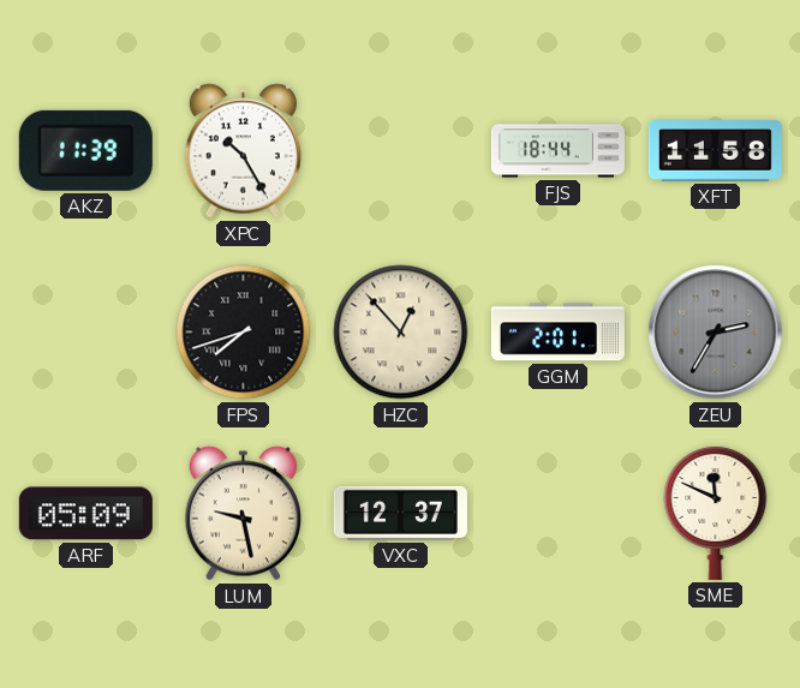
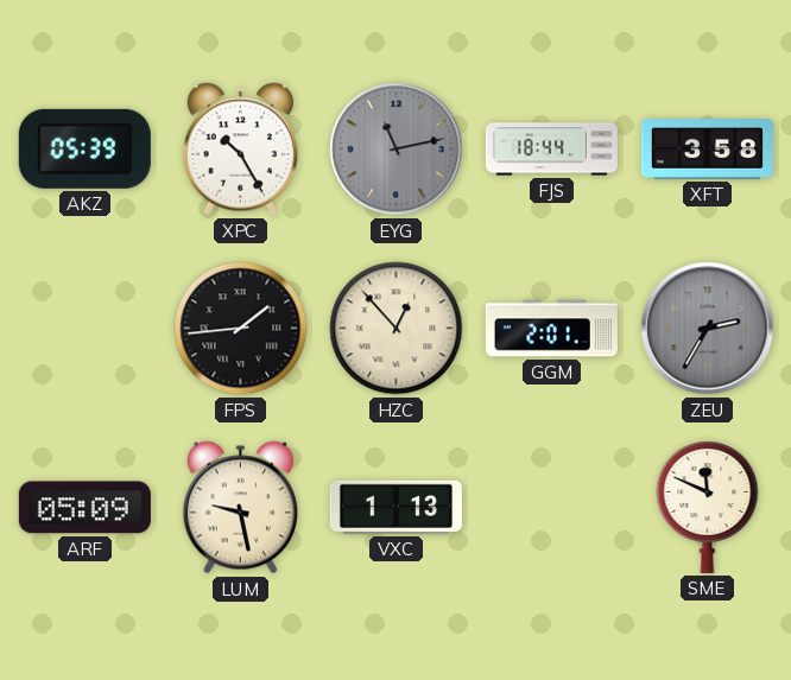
AKZ: 11:39 -> 05:39 (84, 148)
EYG: none -> 11:13 (397, 150)
XFT: 11:58 -> 3:58 (707, 150)
FPS: 7:42 -> 1:44 (241, 329)
VXC: 12:37 -> 1:13 (395, 507)
